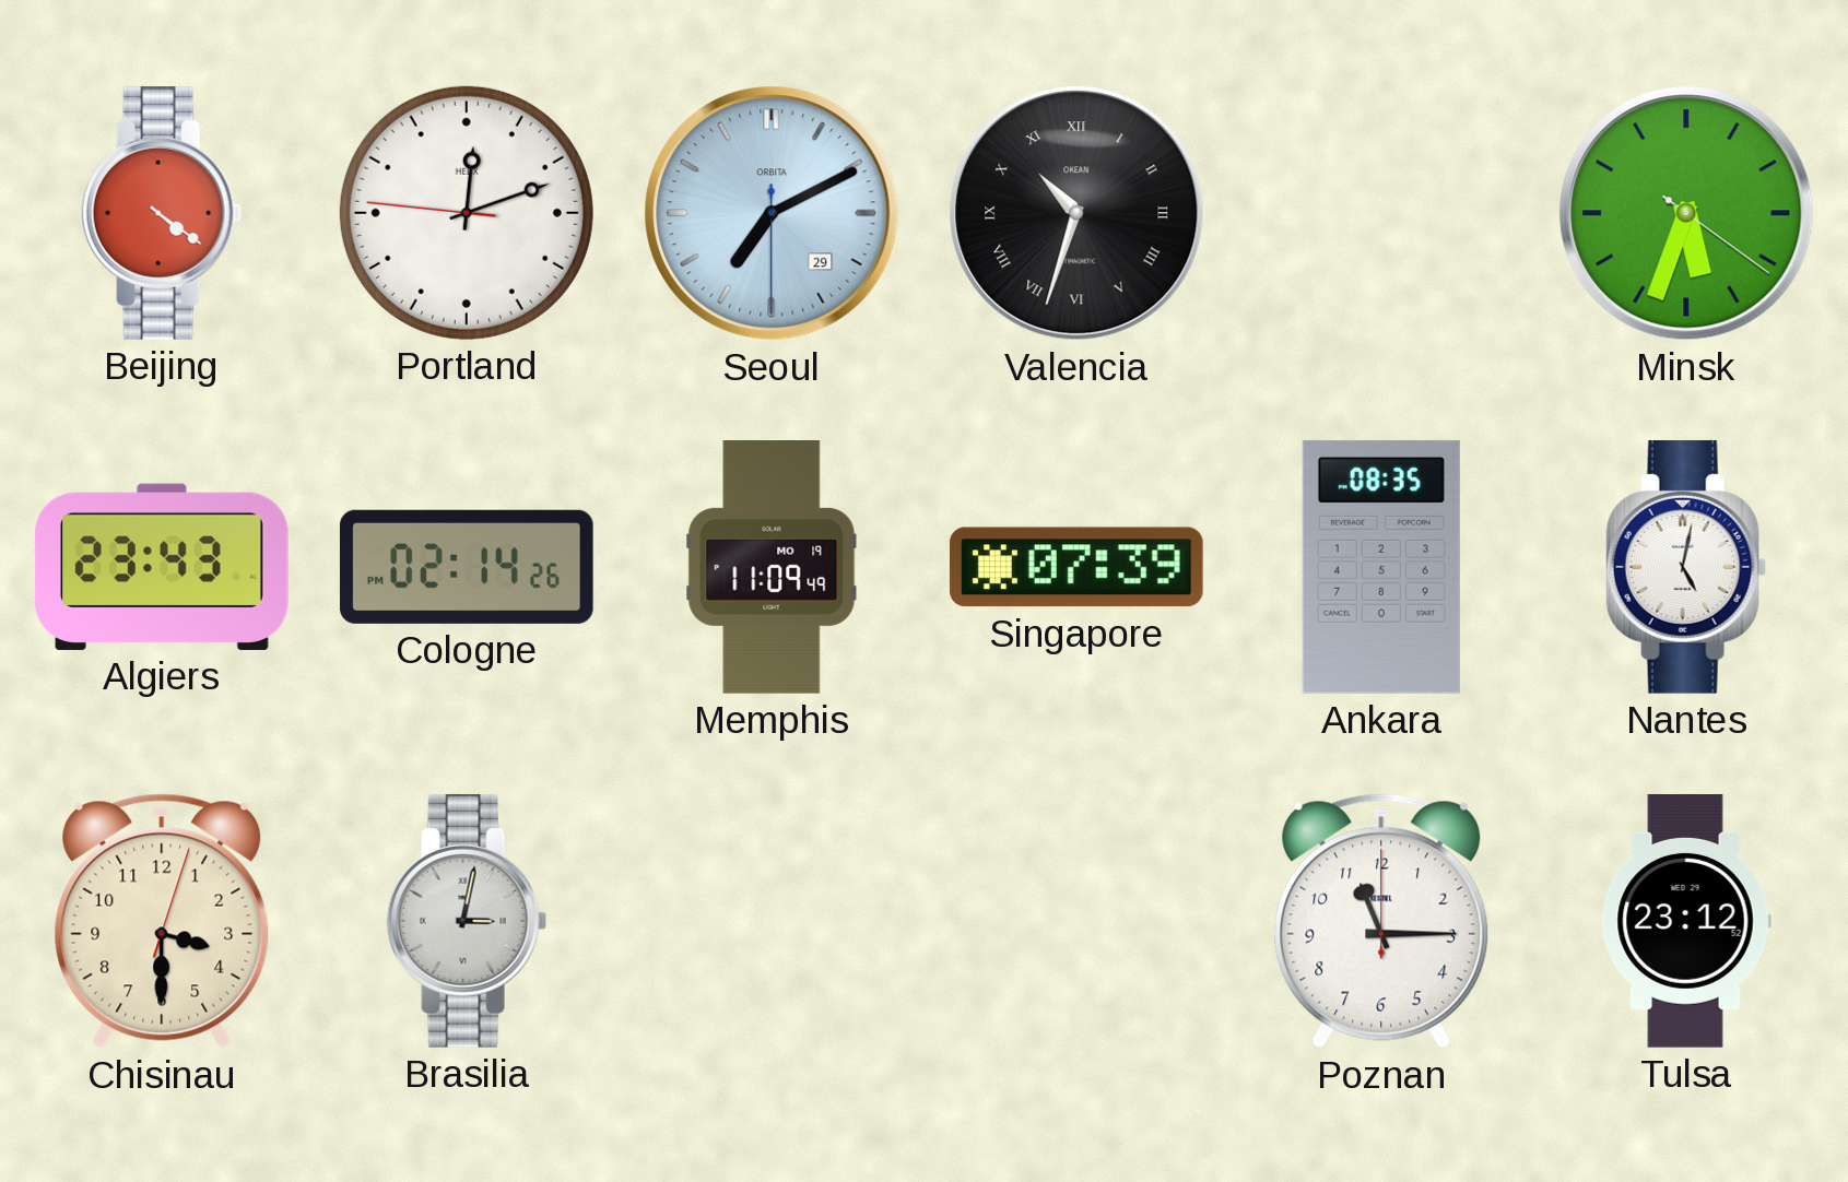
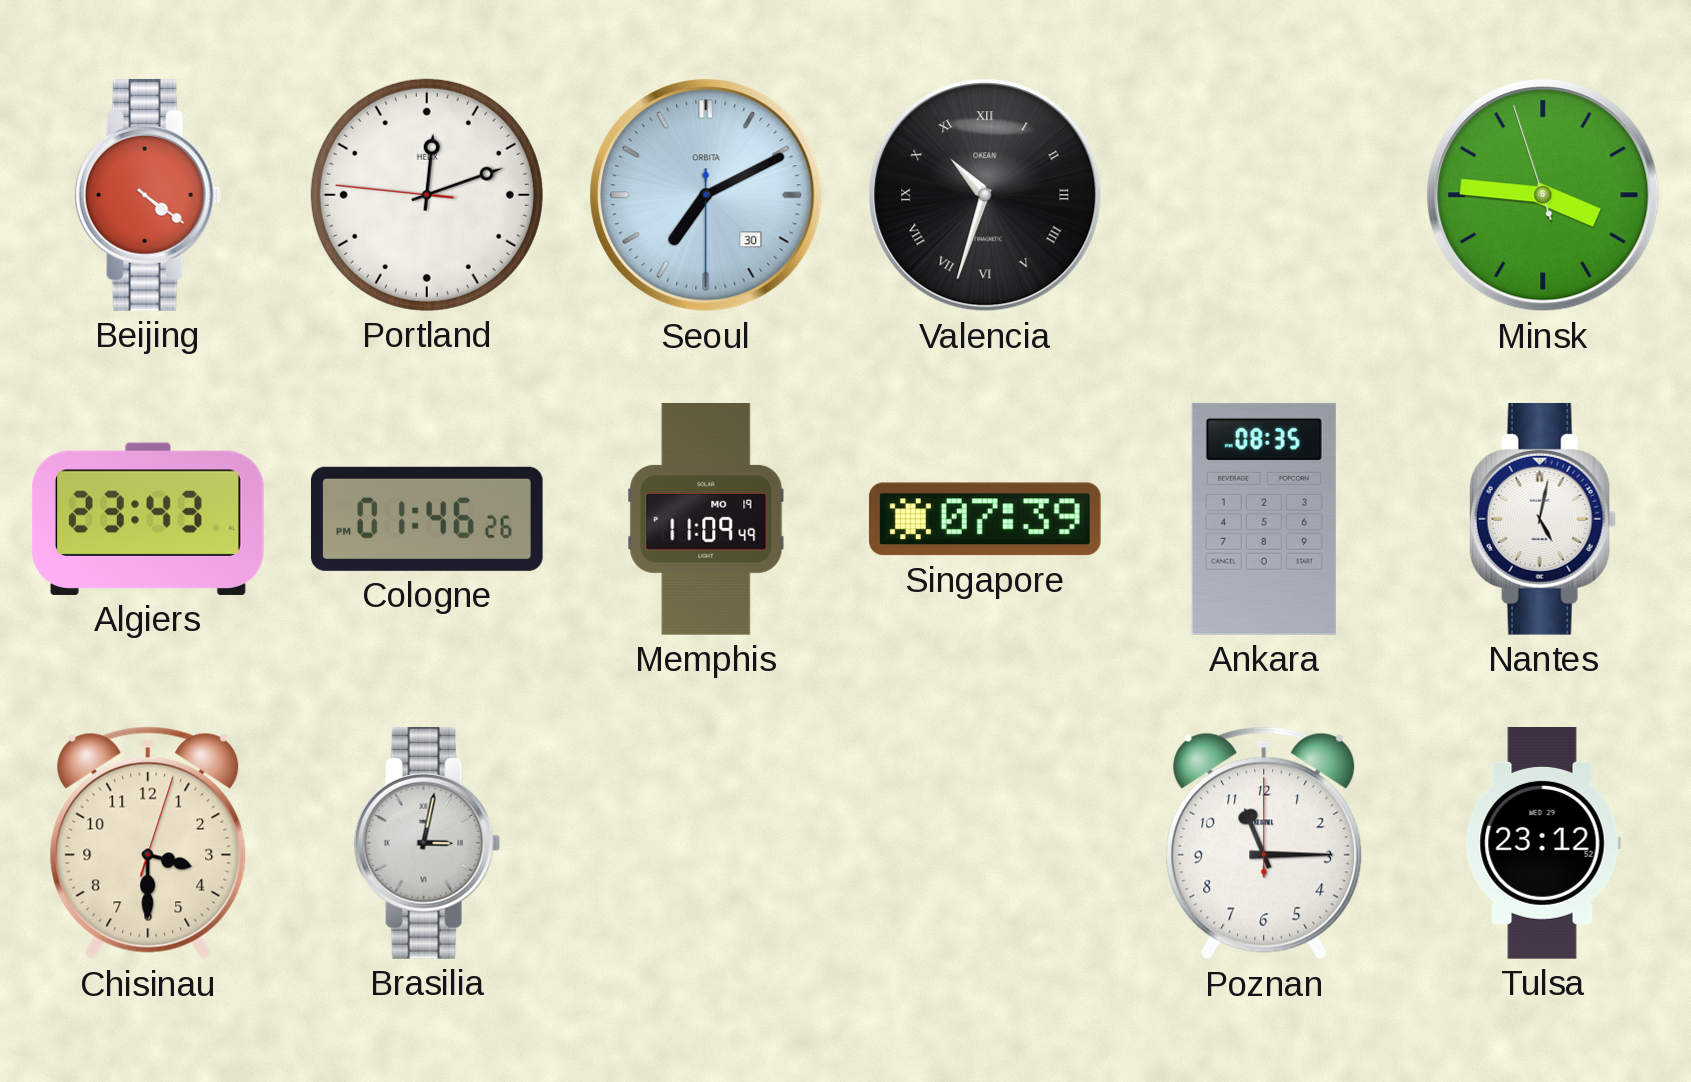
Seoul date: 29 -> 30 (706, 195)
Minsk: 5:33 -> 3:45 (1543, 195)
Cologne: 02:14 -> 01:46 (427, 519)
